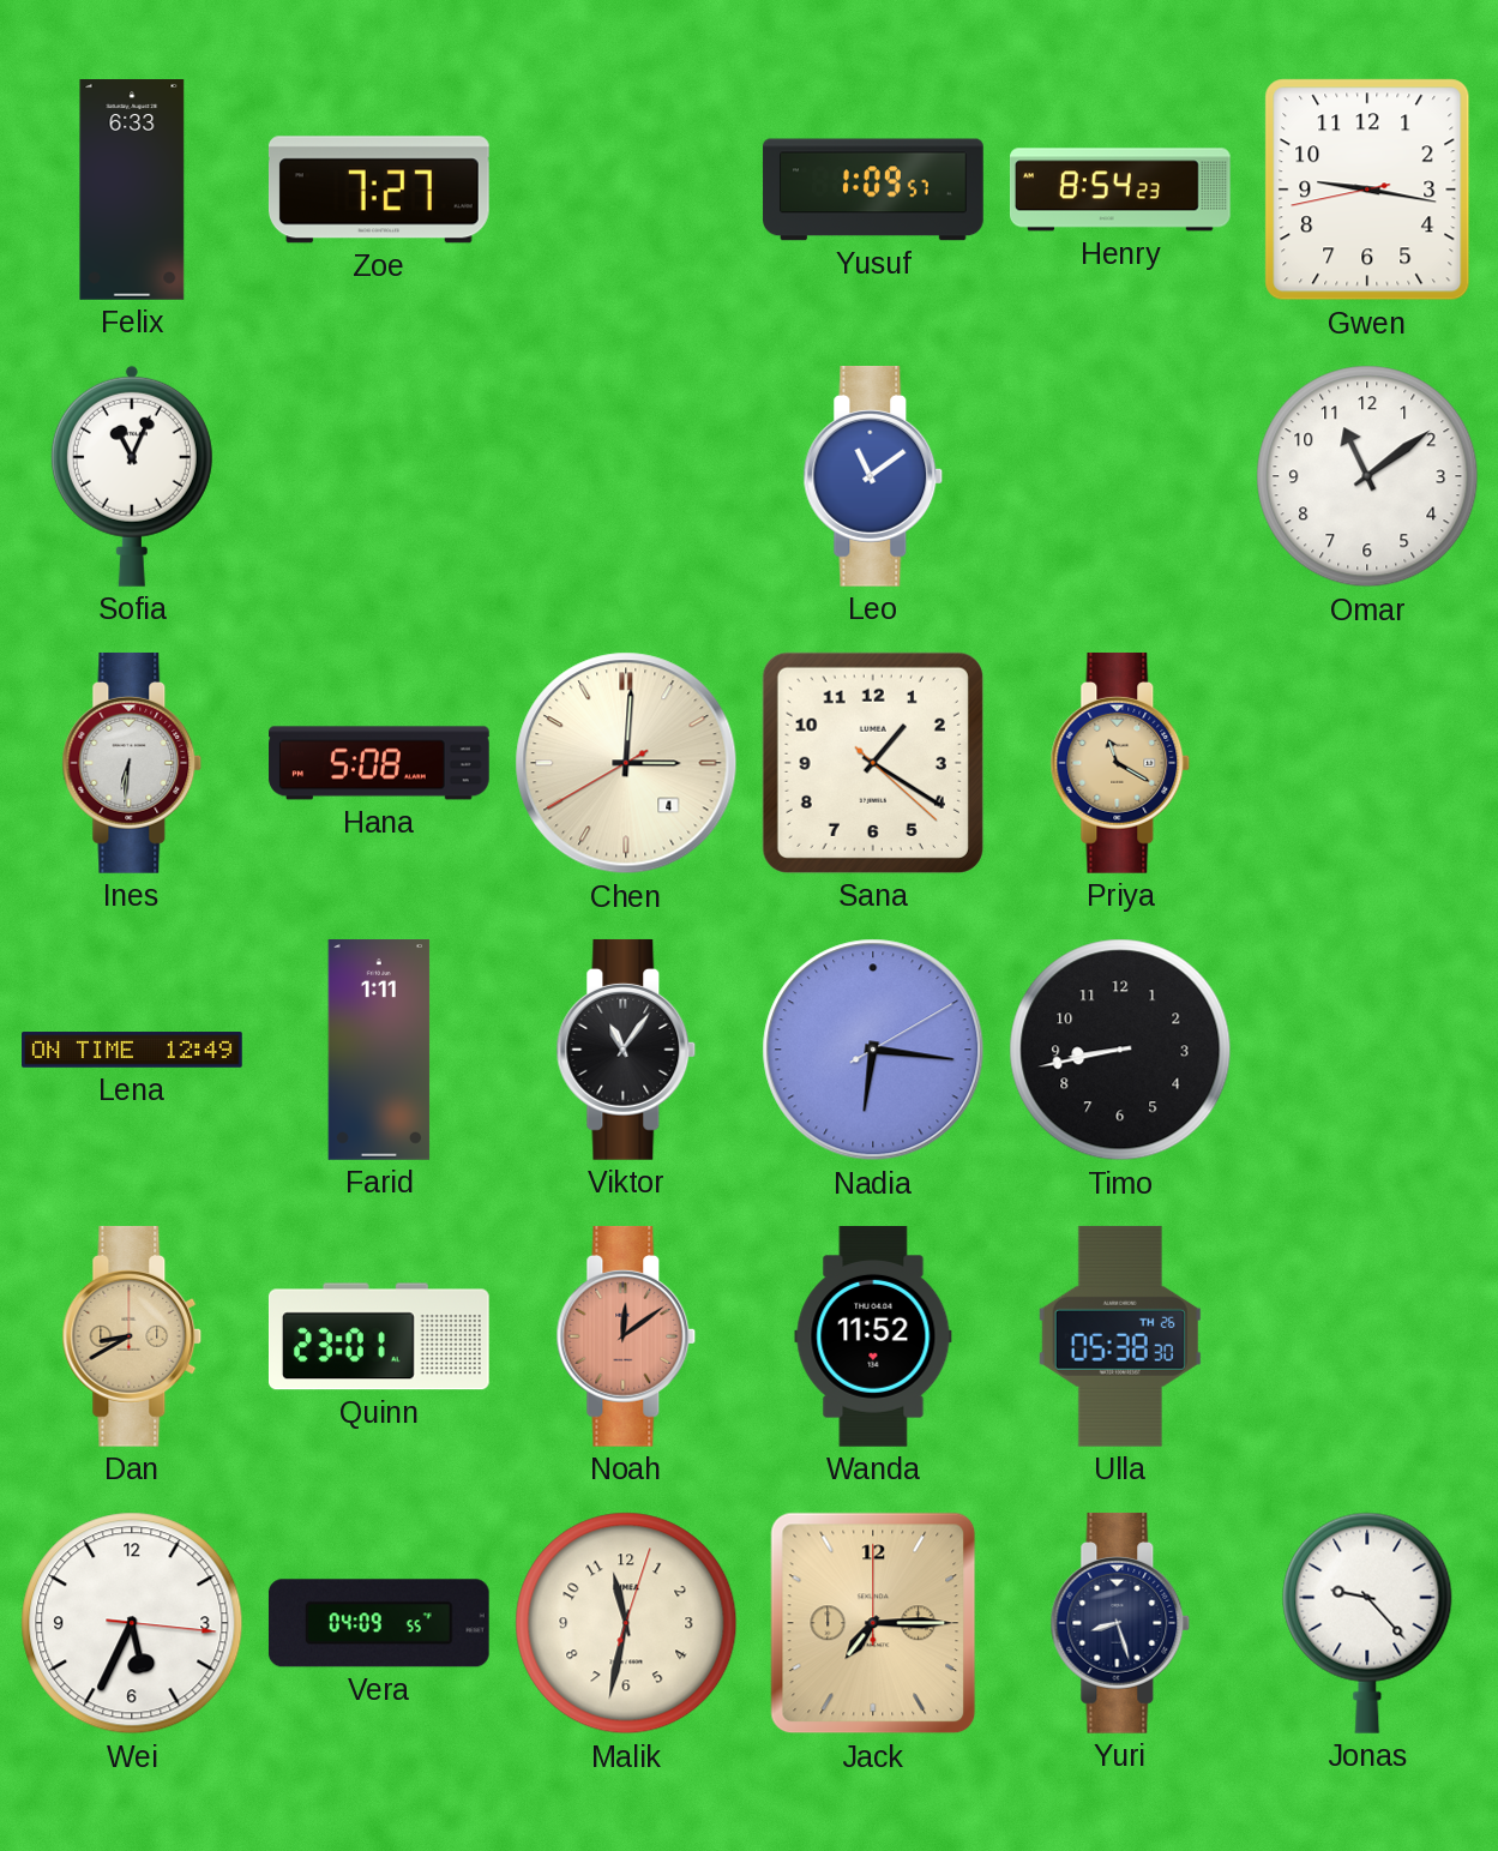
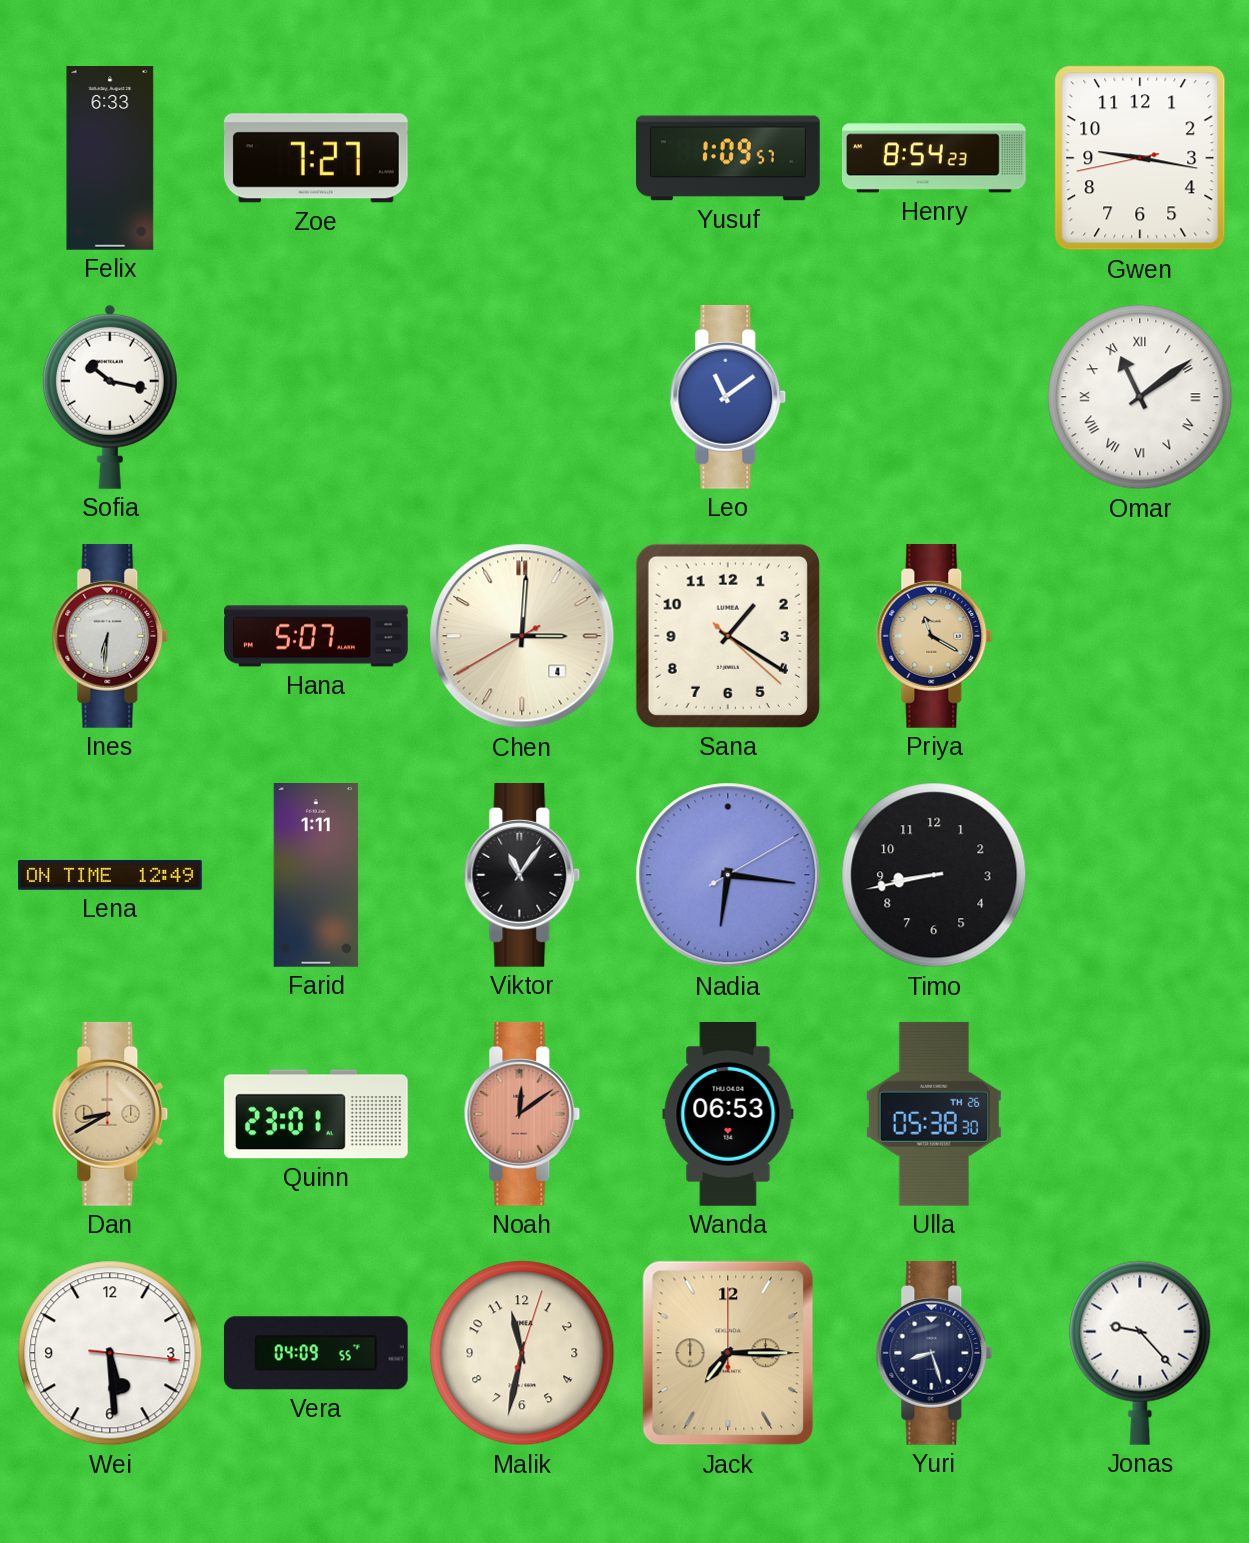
Sofia: 11:04 -> 10:17 (110, 397)
Omar numerals: Arabic -> Roman (1140, 397)
Hana: 5:08 -> 5:07 (316, 636)
Wanda: 11:52 -> 06:53 (728, 1115)
Wei: 5:34 -> 5:29 (110, 1353)
